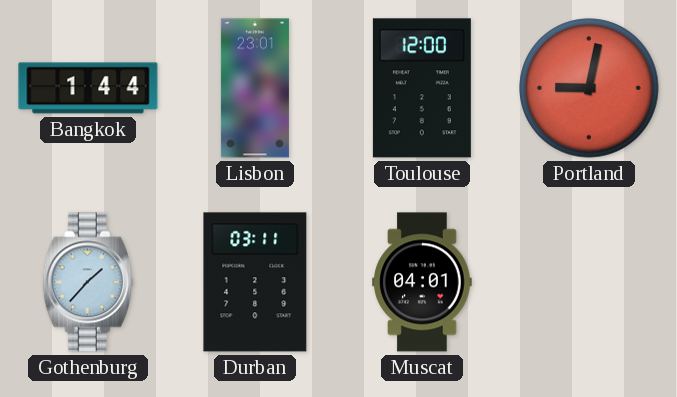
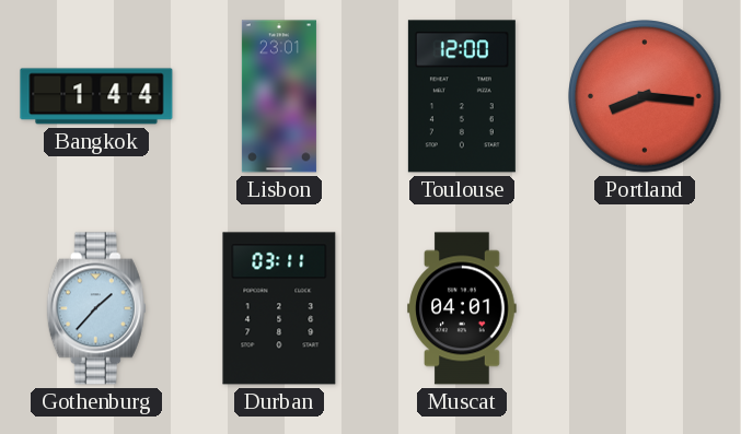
Portland: 9:02 -> 8:16 (645, 96)
